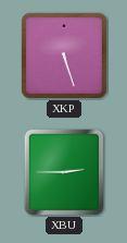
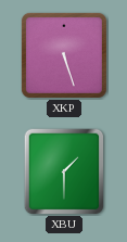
XBU: 2:45 -> 1:30 (64, 171)
